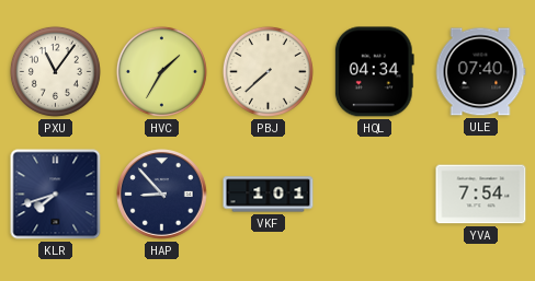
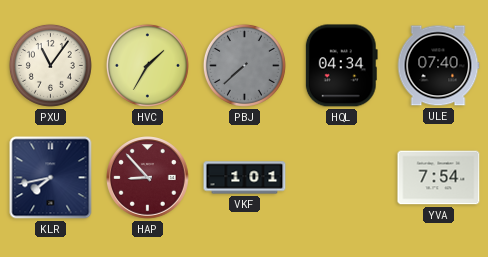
PBJ dial: cream -> grey (244, 65)
KLR: 7:42 -> 7:43 (51, 178)
HAP dial: navy -> burgundy (148, 178)
